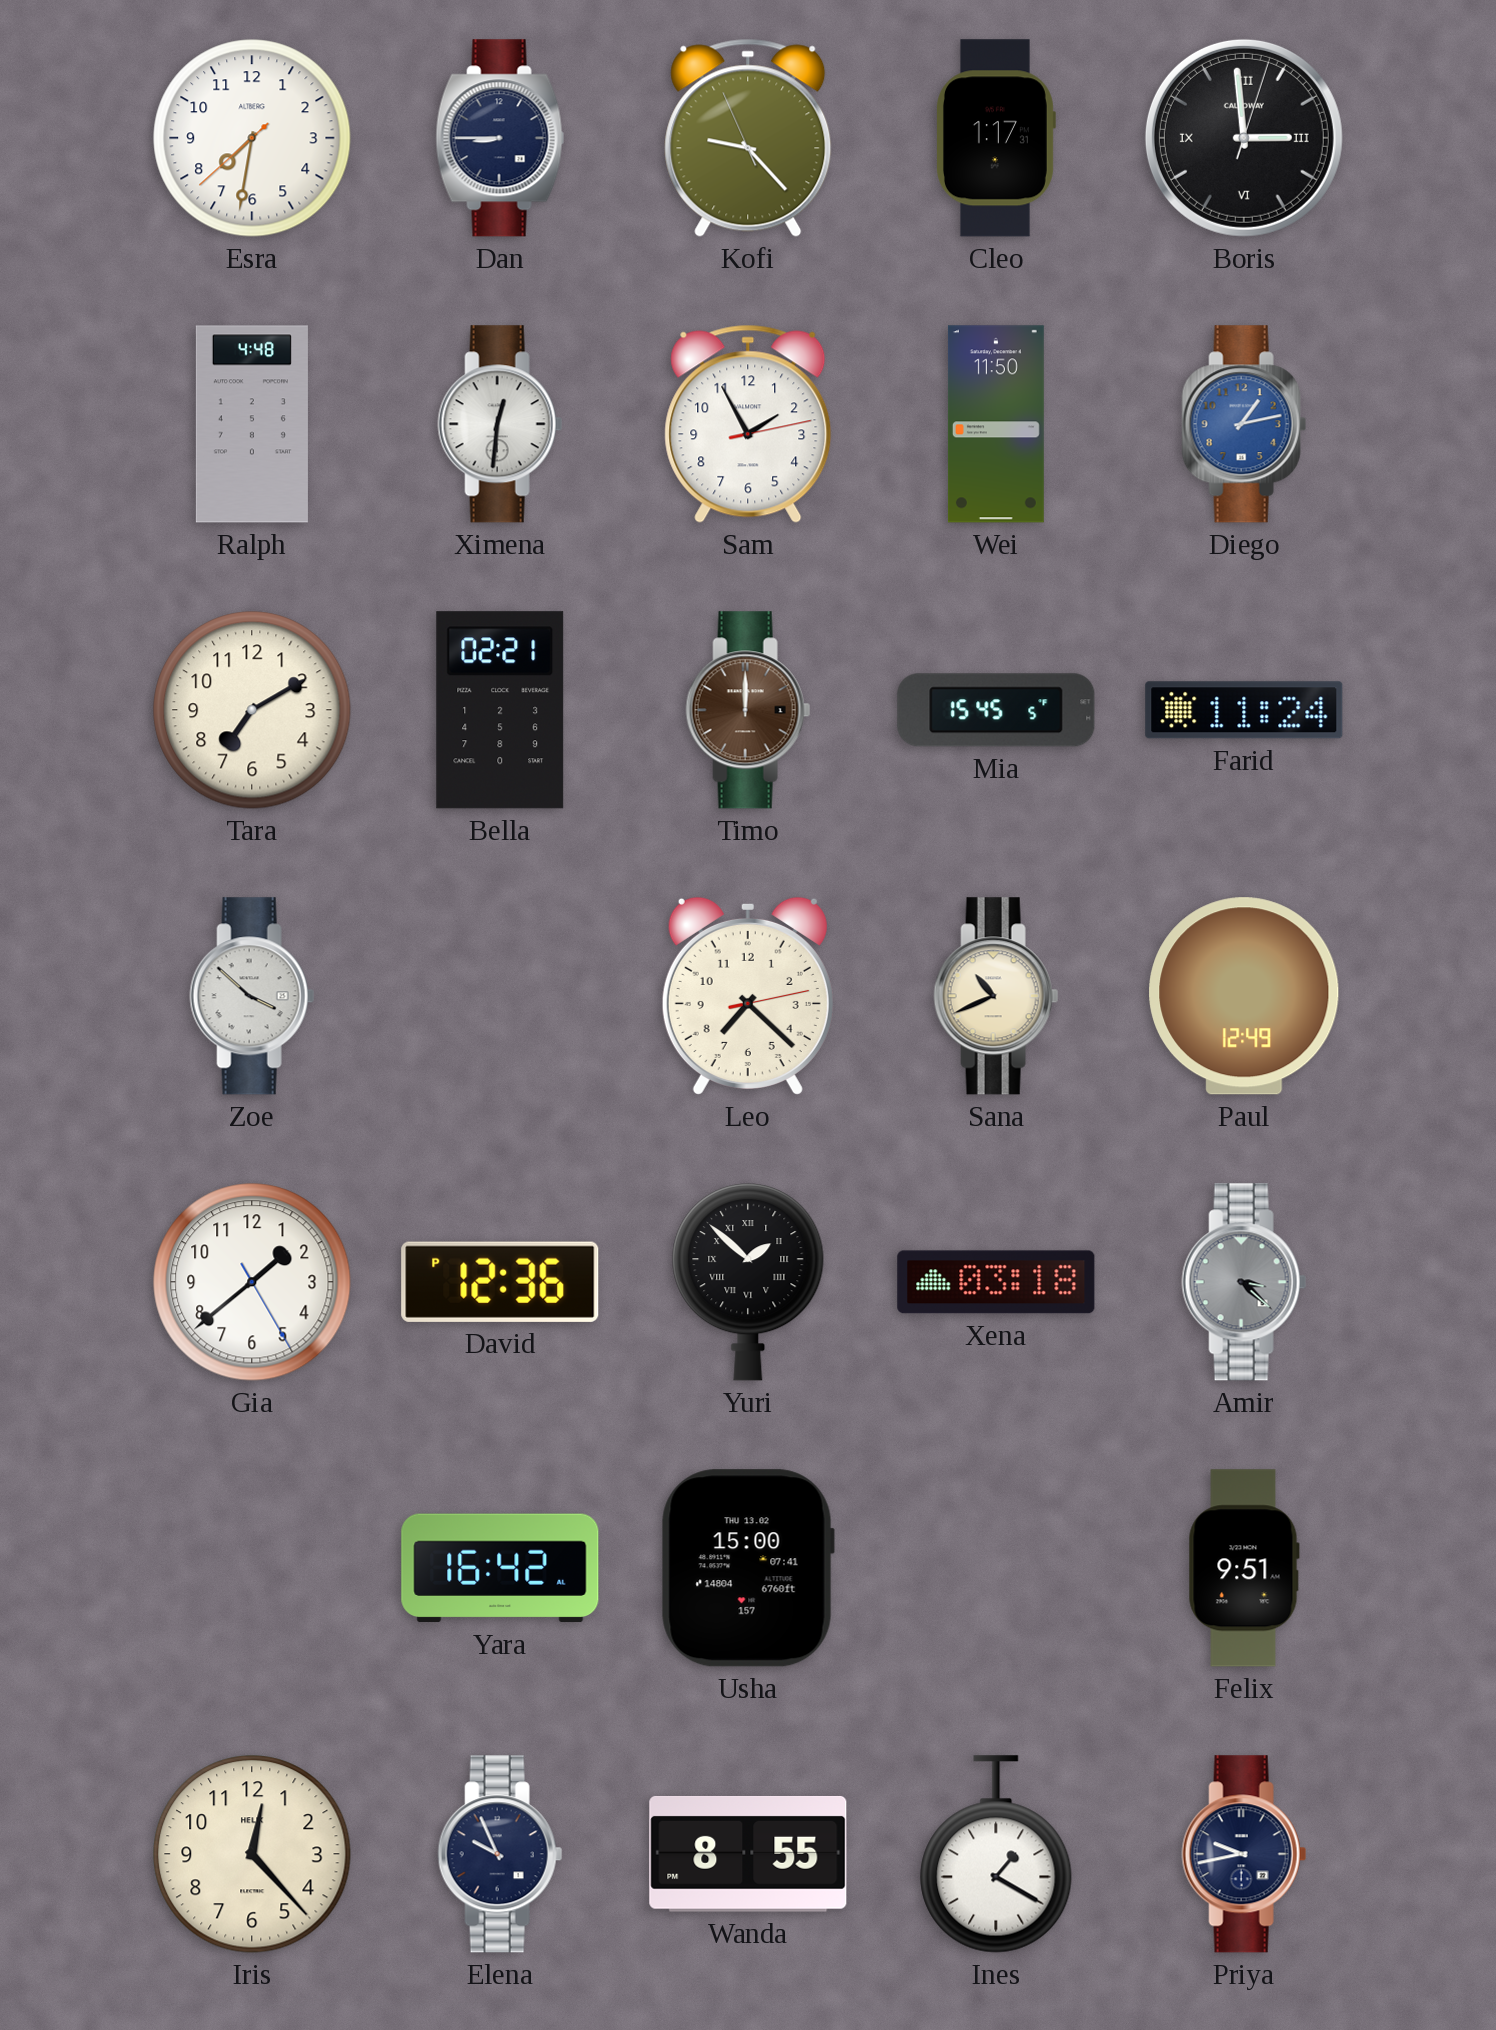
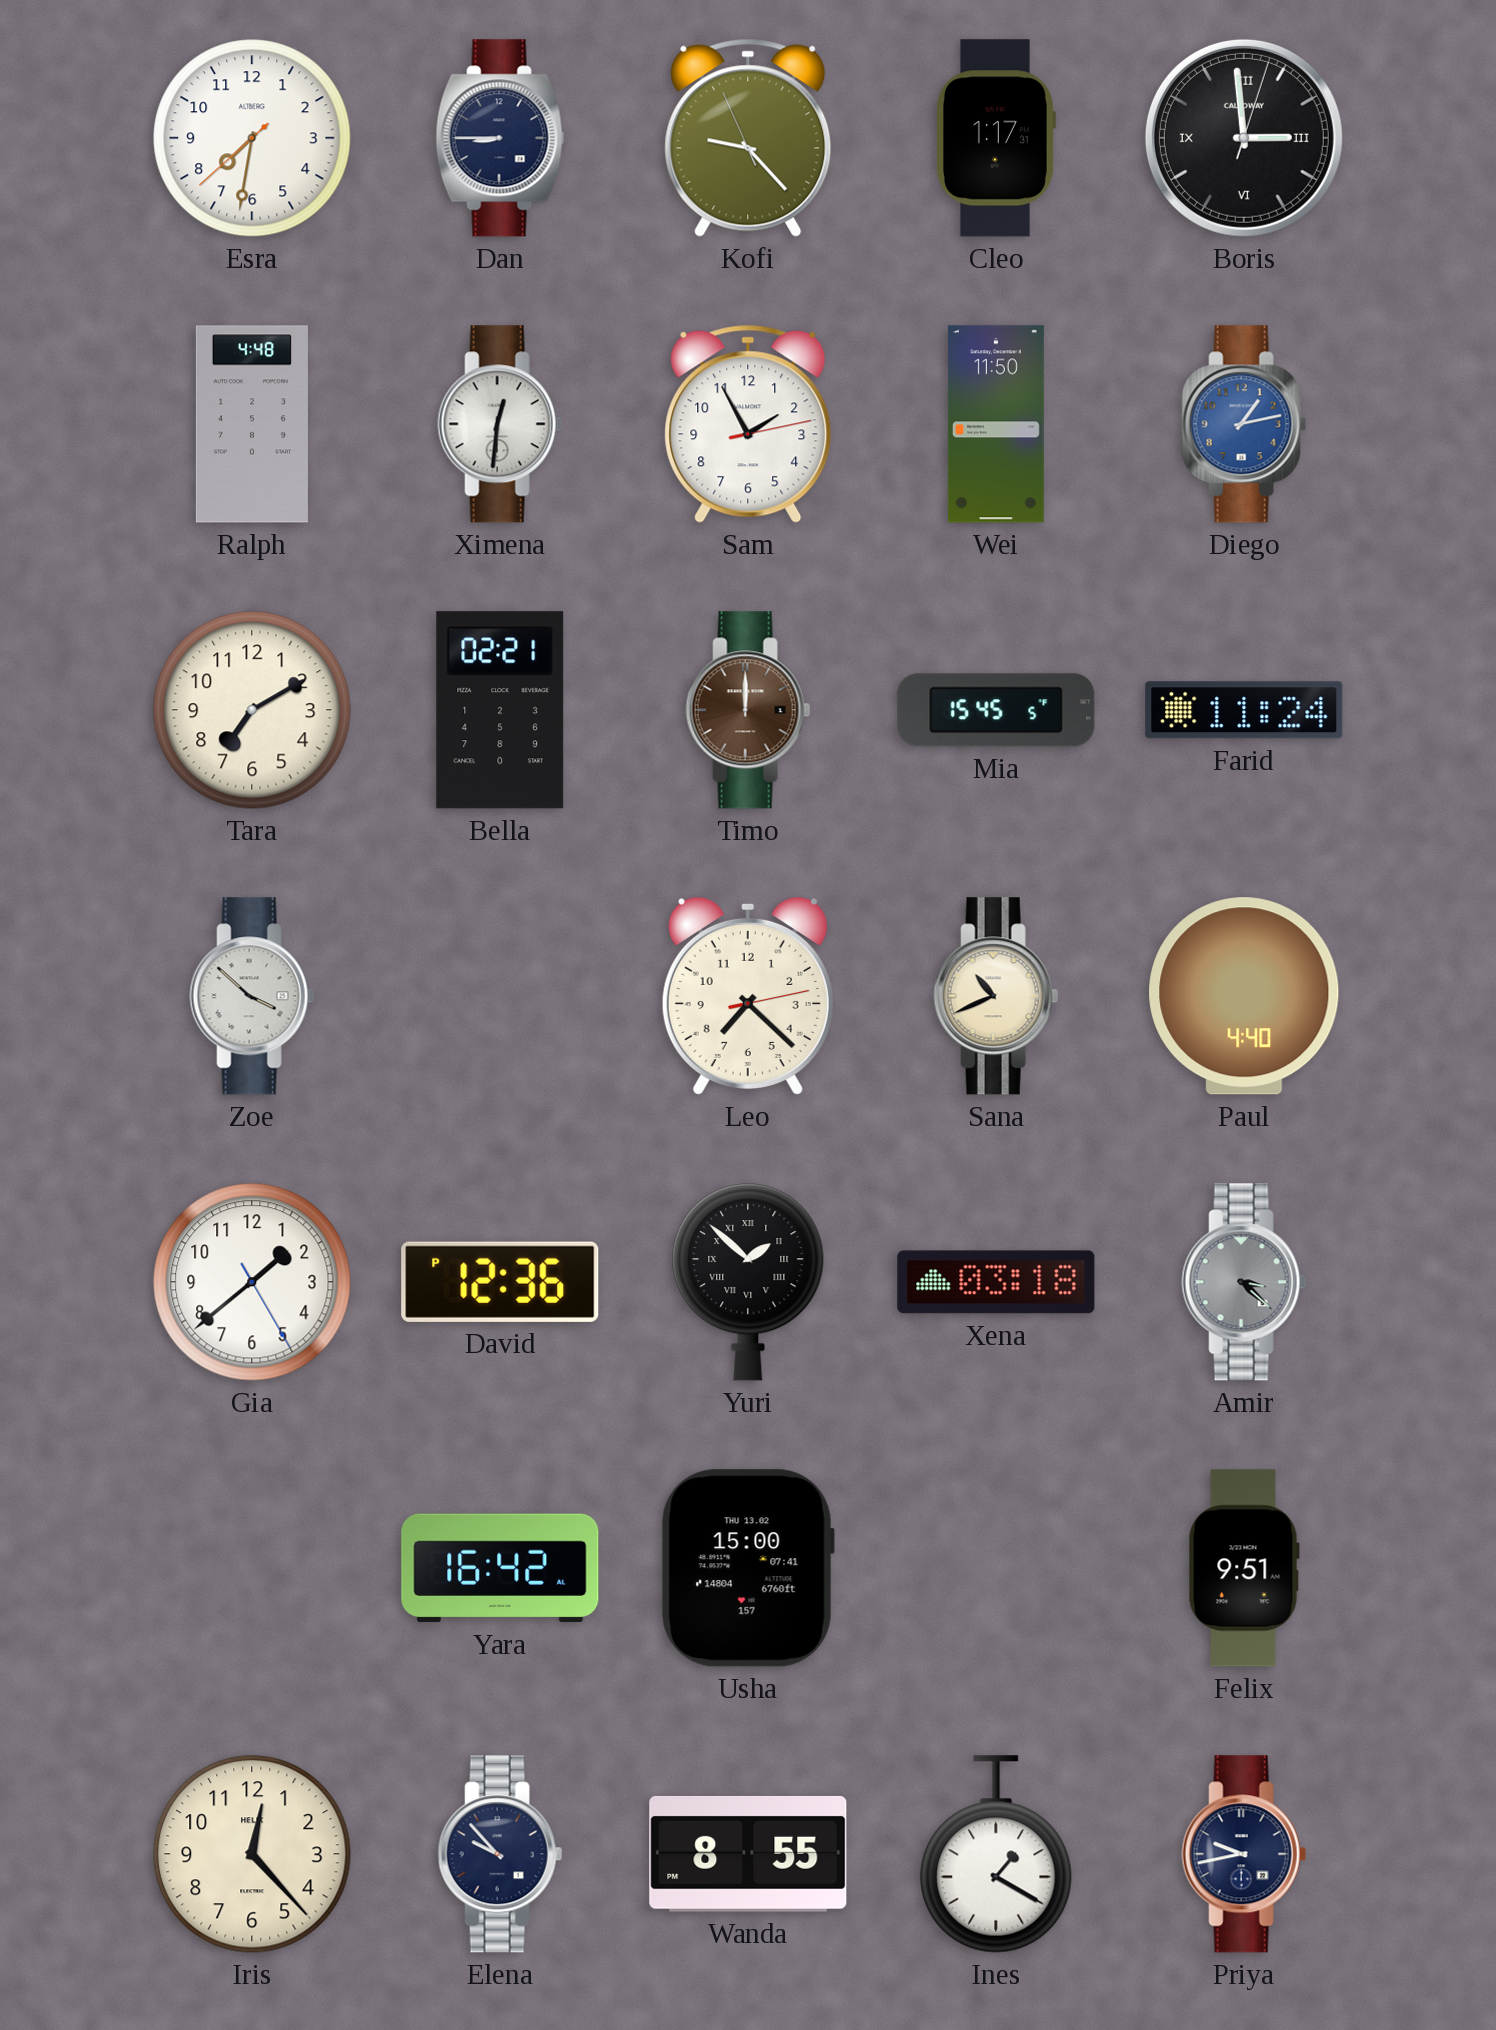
Paul: 12:49 -> 4:40 (1244, 996)
Elena: 9:56 -> 9:53 (500, 1854)
